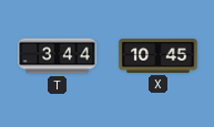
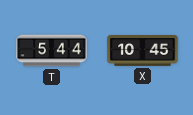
T: 3:44 -> 5:44 (52, 51)
